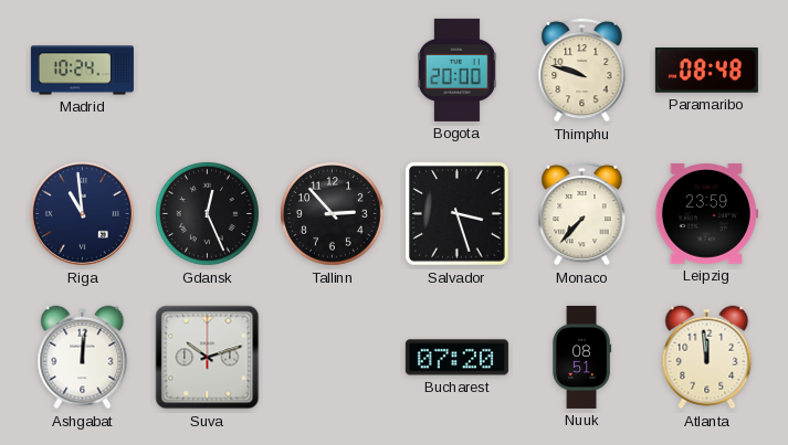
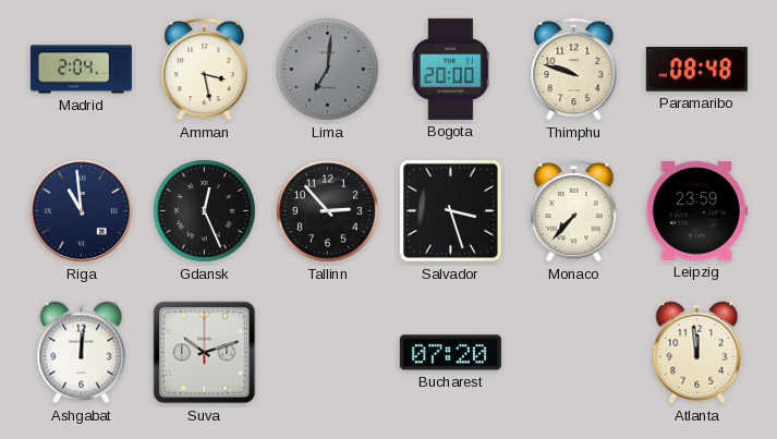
Madrid: 10:24 -> 2:04 (81, 70)
Amman: none -> 3:28 (205, 69)
Lima: none -> 7:01 (328, 70)
Nuuk: 08:51 -> none (582, 357)
